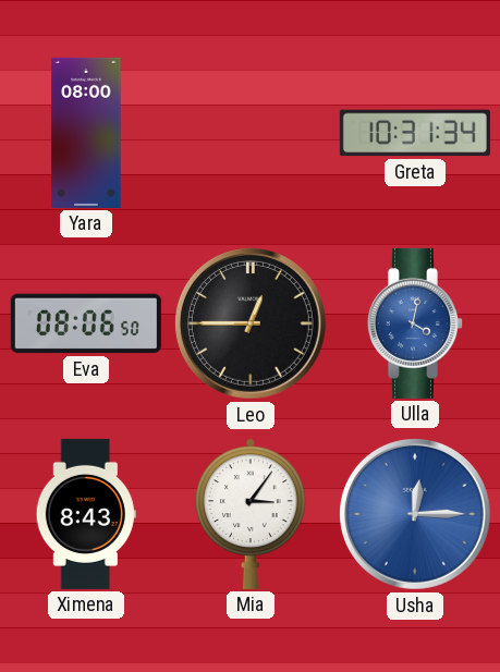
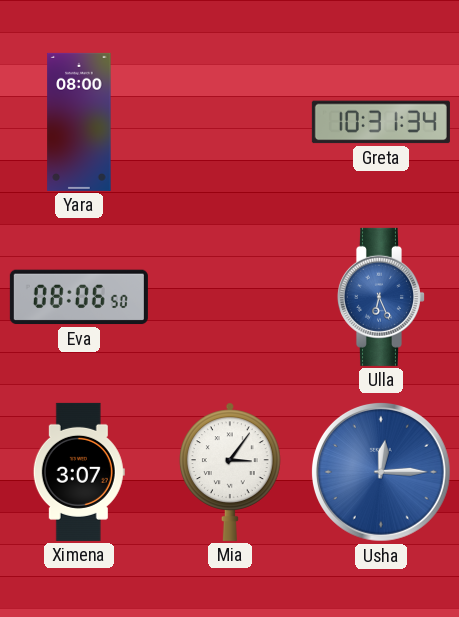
Leo: 12:45 -> none (251, 323)
Ulla: 4:02 -> 6:26 (380, 297)
Ximena: 8:43 -> 3:07 (79, 472)
